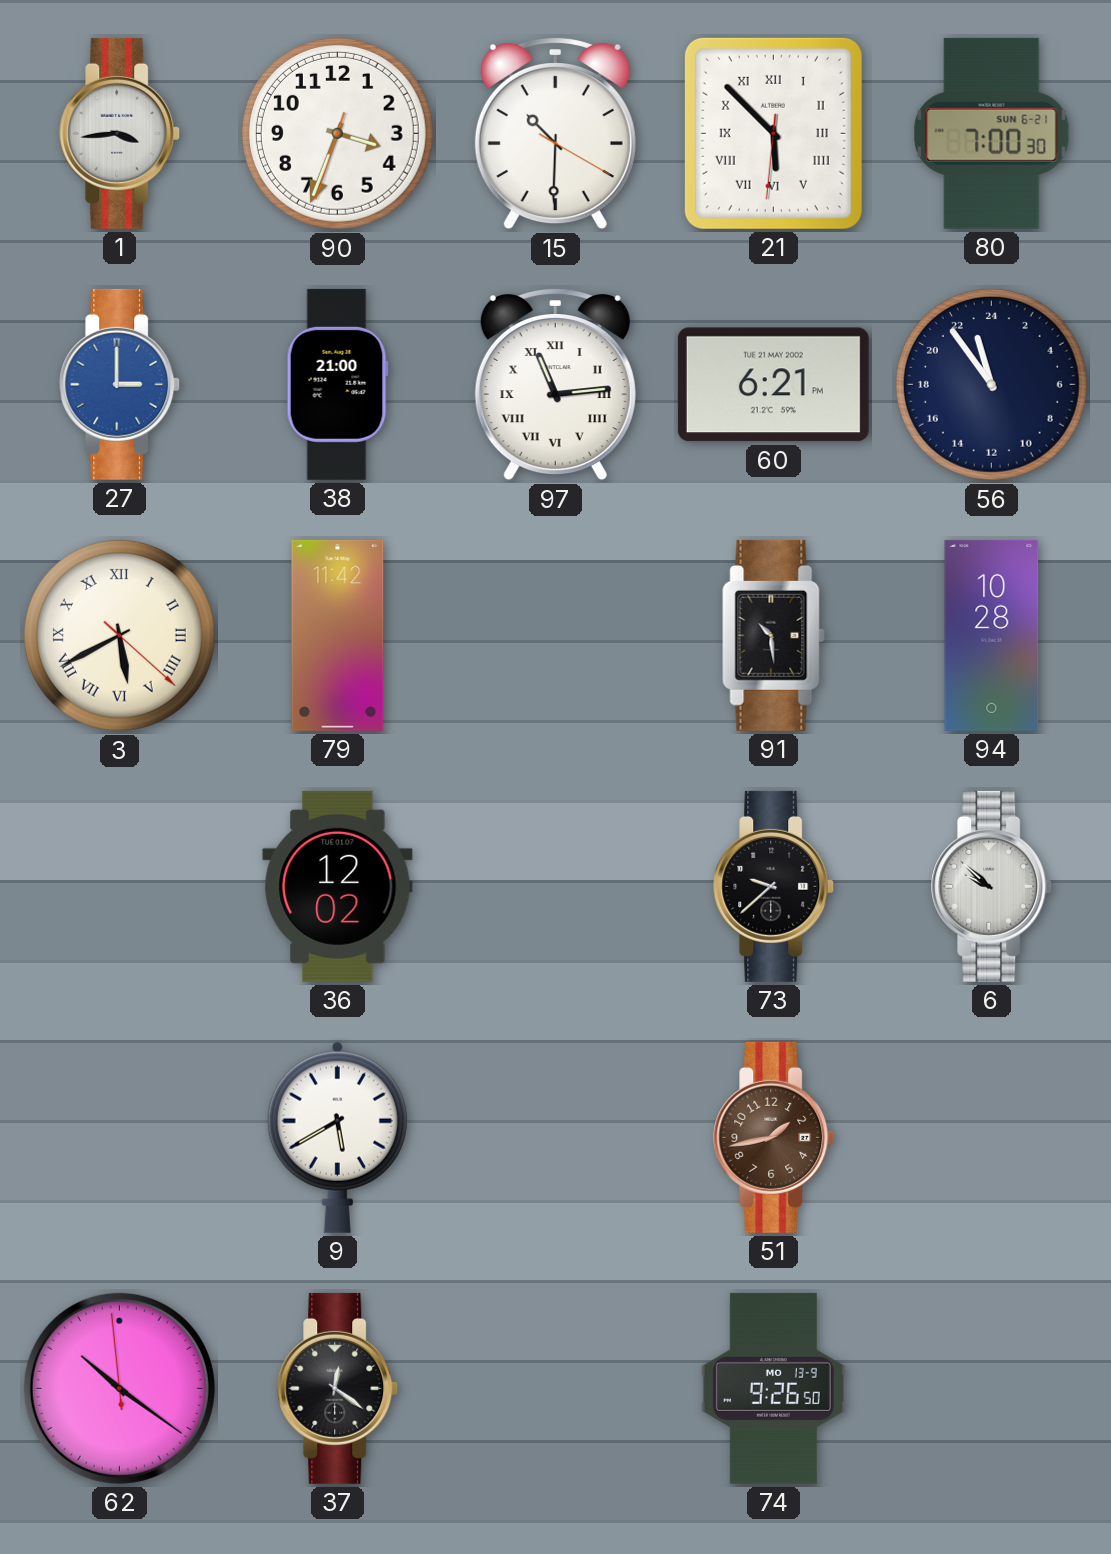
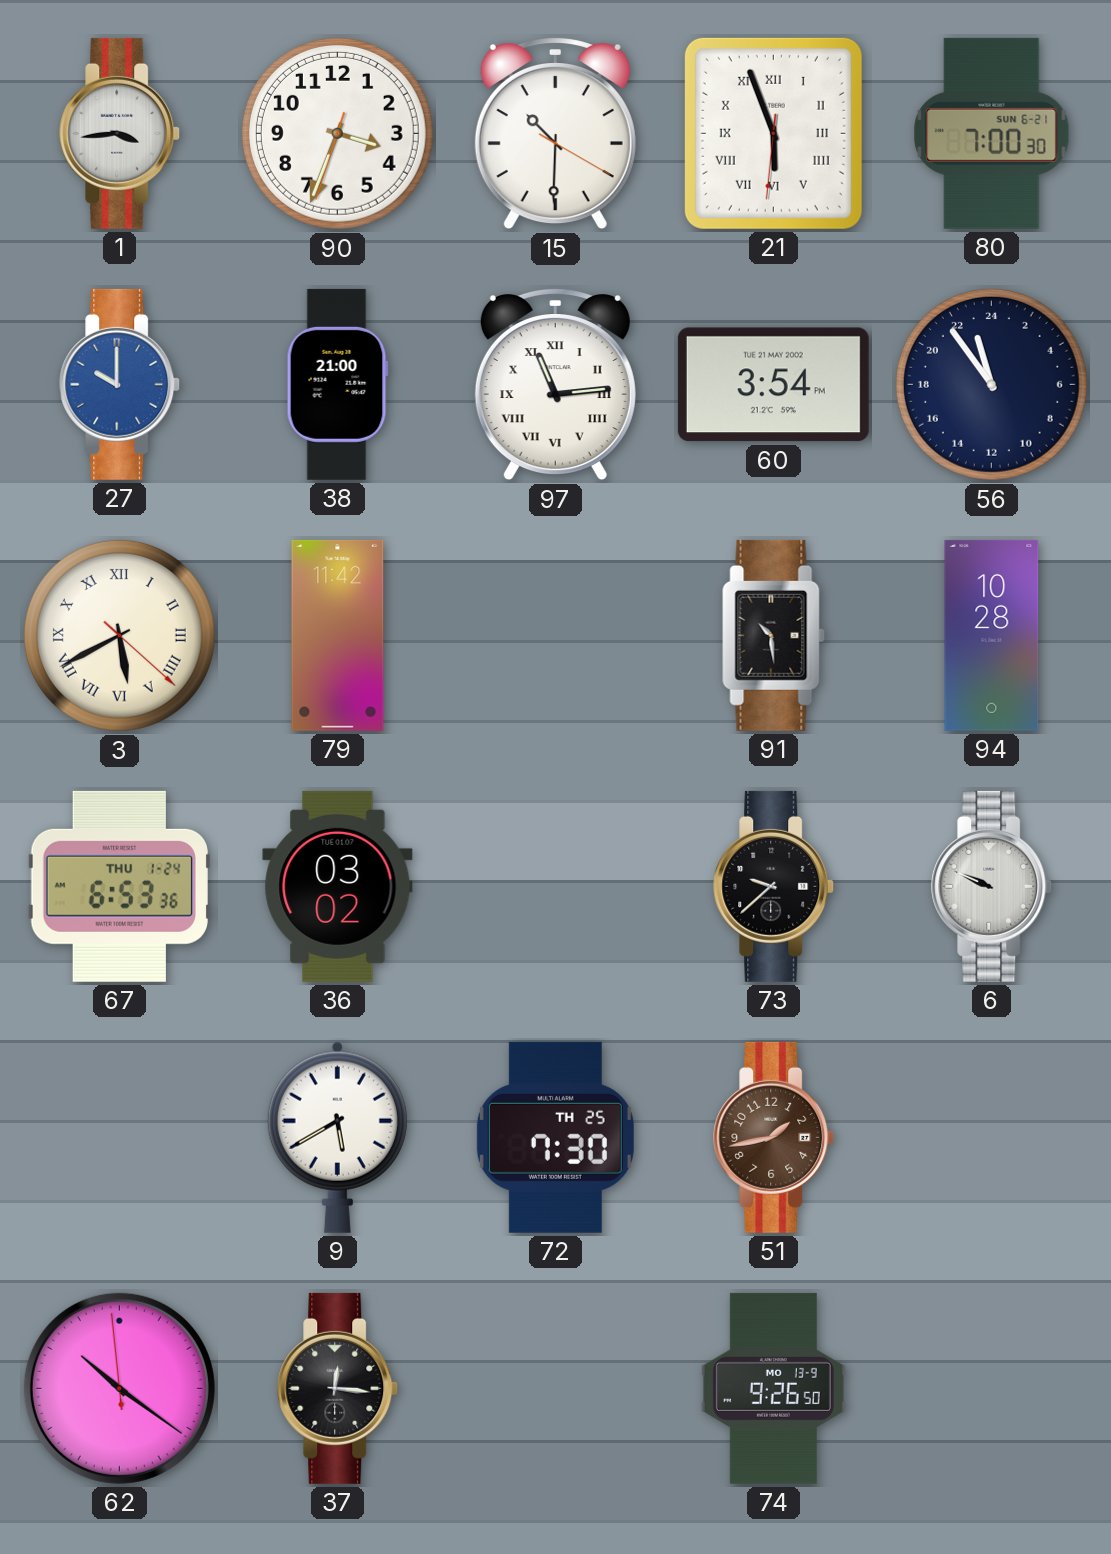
21: 5:52 -> 5:56 (773, 133)
27: 3:00 -> 10:00 (120, 384)
60: 6:21 -> 3:54 (773, 385)
67: none -> 6:53 (119, 886)
36: 12:02 -> 03:02 (338, 886)
6: 9:52 -> 9:49 (992, 886)
72: none -> 7:30 (555, 1137)
37: 12:21 -> 12:16 (338, 1388)
